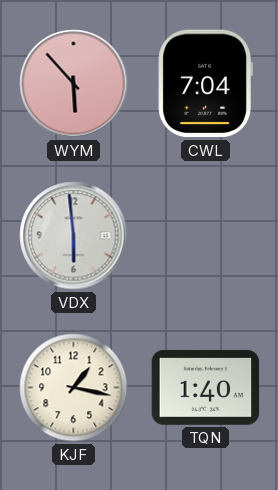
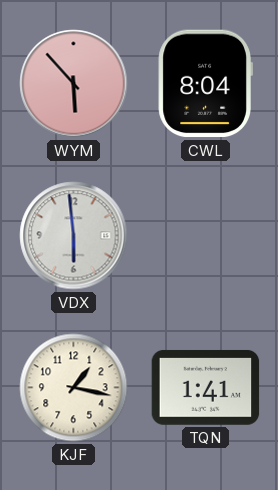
CWL: 7:04 -> 8:04 (205, 84)
TQN: 1:40 -> 1:41 (206, 387)
